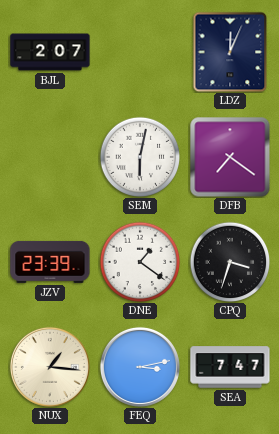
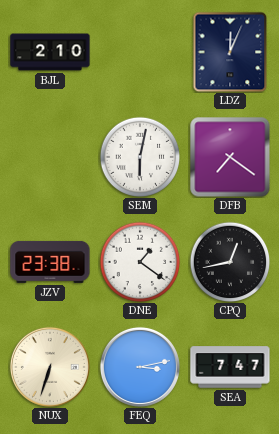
BJL: 2:07 -> 2:10 (50, 52)
JZV: 23:39 -> 23:38 (50, 262)
CPQ: 3:33 -> 12:43 (230, 262)
NUX: 1:16 -> 6:33 (50, 367)
